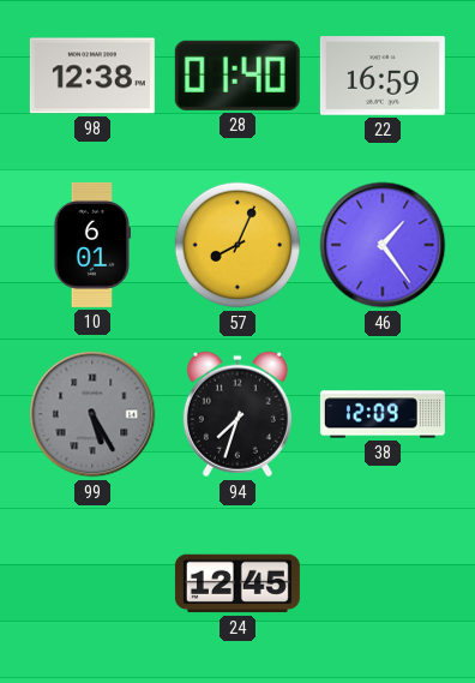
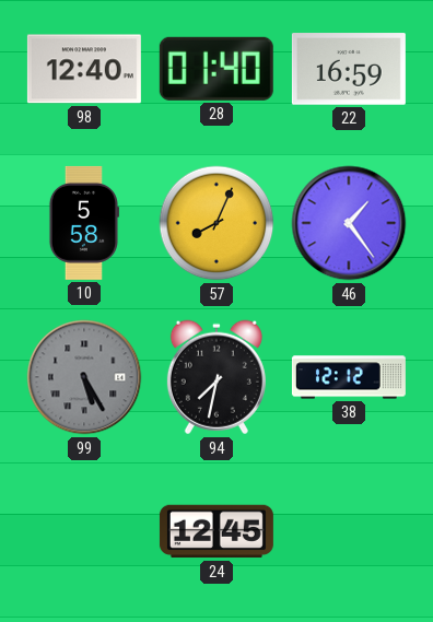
98: 12:38 -> 12:40 (84, 69)
10: 6:01 -> 5:58 (83, 223)
94: 7:33 -> 7:32 (216, 377)
38: 12:09 -> 12:12 (349, 377)
